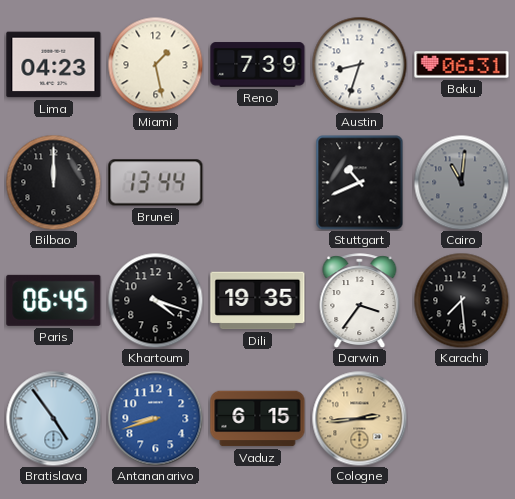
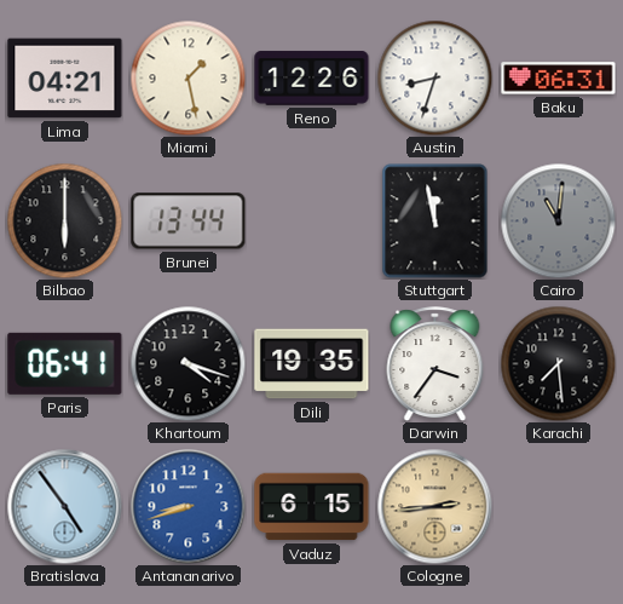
Lima: 04:23 -> 04:21 (65, 79)
Reno: 7:39 -> 12:26 (312, 79)
Bilbao: 12:00 -> 6:00 (64, 220)
Stuttgart: 10:41 -> 11:58 (435, 222)
Paris: 06:45 -> 06:41 (65, 363)
